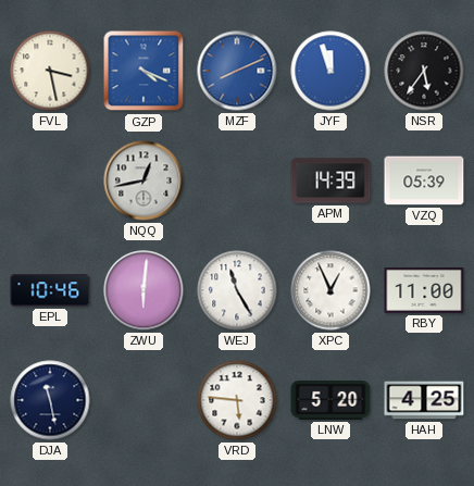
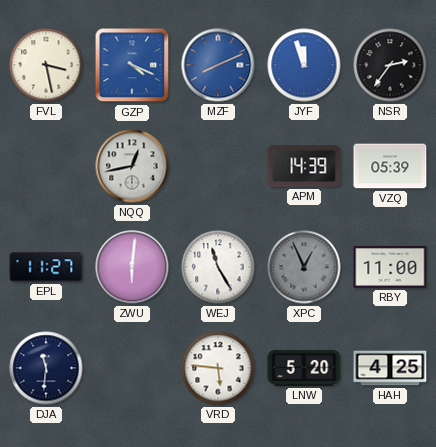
NSR: 5:36 -> 2:36 (390, 65)
EPL: 10:46 -> 11:27 (46, 267)
XPC dial: white -> grey (304, 267)
DJA: 11:28 -> 11:31 (46, 368)
